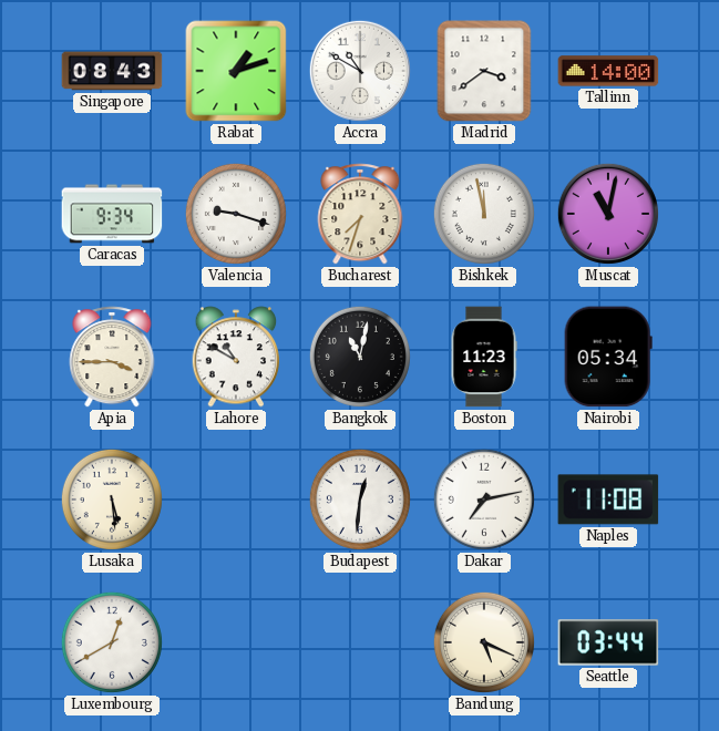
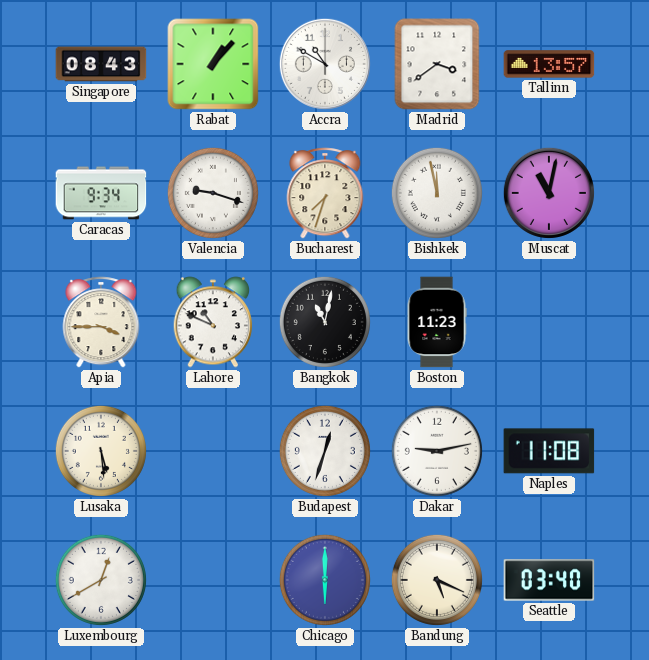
Rabat: 1:12 -> 1:07 (213, 64)
Tallinn: 14:00 -> 13:57 (549, 64)
Lahore: 10:50 -> 10:49 (213, 322)
Nairobi: 05:34 -> none (608, 357)
Budapest: 12:31 -> 12:33 (325, 451)
Dakar: 7:13 -> 9:13 (437, 451)
Chicago: none -> 6:00 (325, 580)
Seattle: 03:44 -> 03:40 (549, 580)
